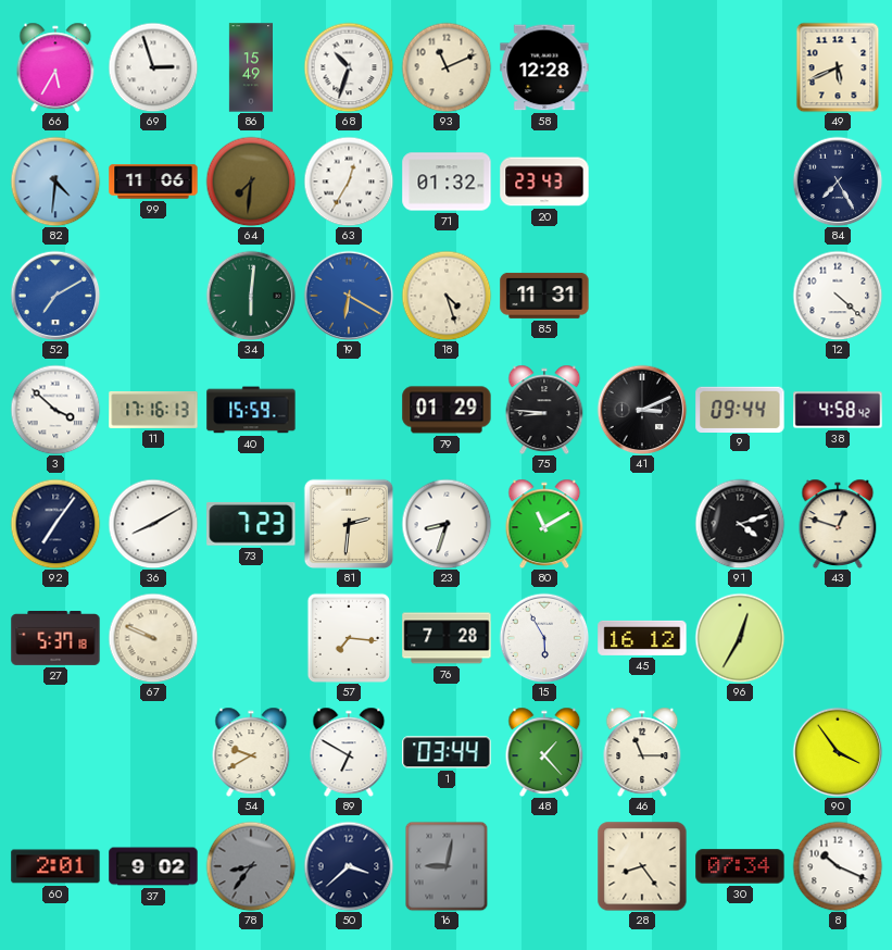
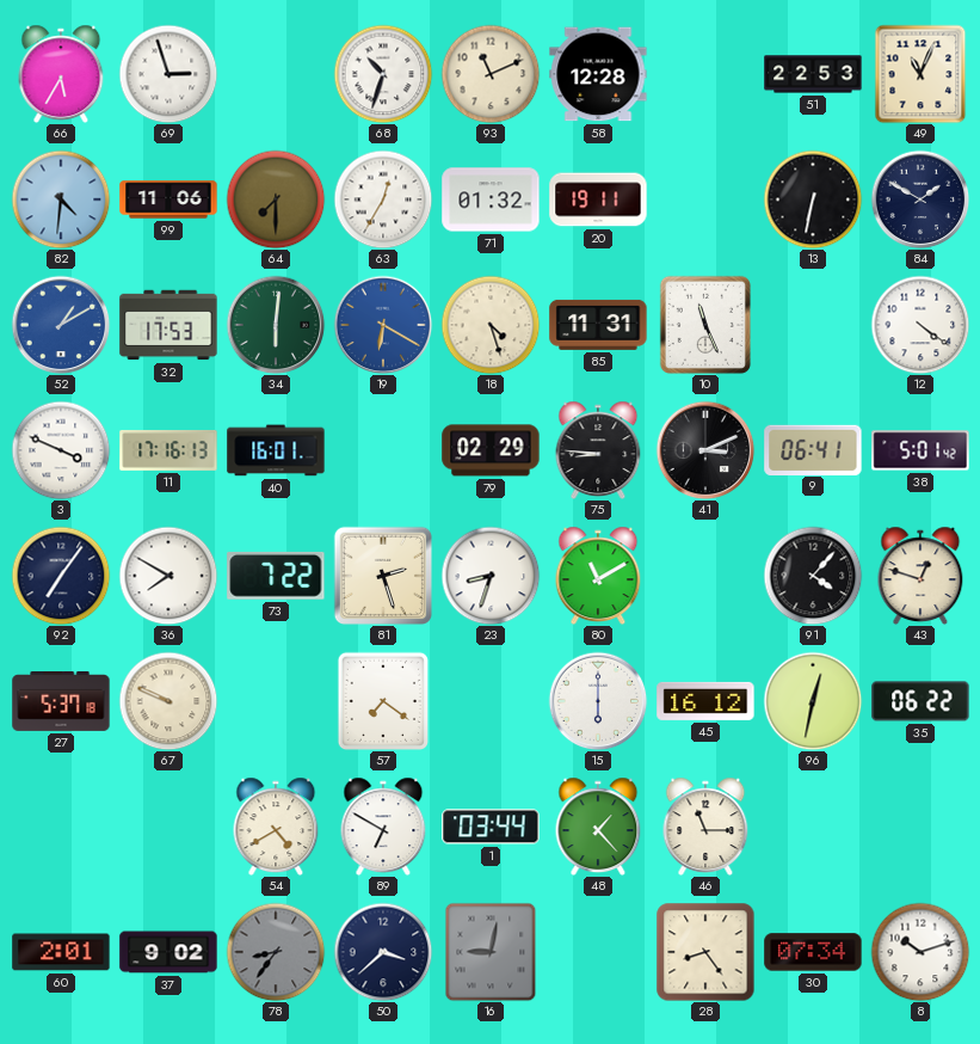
86: 15:49 -> none (250, 67)
51: none -> 22:53 (813, 74)
49: 5:41 -> 11:04 (920, 74)
64: 7:31 -> 7:30 (276, 199)
20: 23:43 -> 19:11 (598, 199)
13: none -> 6:32 (813, 199)
84: 7:25 -> 1:50 (920, 199)
52: 7:10 -> 1:10 (61, 325)
32: none -> 17:53 (168, 325)
10: none -> 11:26 (705, 324)
12: 4:22 -> 4:21 (920, 325)
3: 3:52 -> 3:49 (61, 450)
40: 15:59 -> 16:01 (276, 450)
79: 01:29 -> 02:29 (491, 450)
9: 09:44 -> 06:41 (813, 449)
38: 4:58 -> 5:01 (920, 450)
36: 8:10 -> 7:50 (168, 576)
73: 7:23 -> 7:22 (276, 576)
81: 2:31 -> 2:27 (382, 575)
91: 4:12 -> 4:07 (813, 576)
57: 7:16 -> 7:21 (382, 700)
76: 7:28 -> none (447, 638)
15: 5:55 -> 6:00 (598, 701)
96: 12:35 -> 12:32 (813, 701)
35: none -> 06:22 (920, 701)
54: 9:40 -> 4:40 (276, 827)
90: 3:54 -> none (838, 752)
8: 10:19 -> 10:12 (920, 952)
